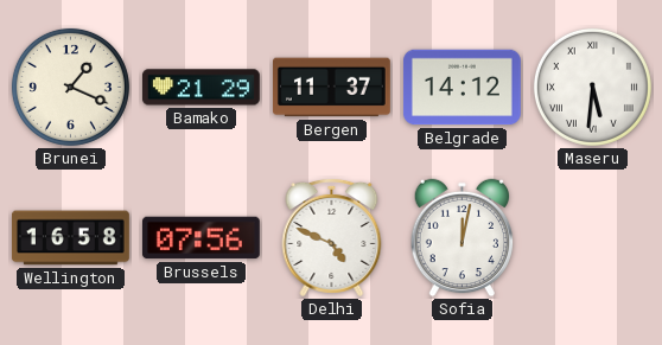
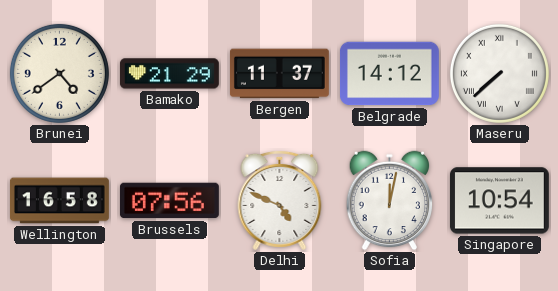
Brunei: 1:19 -> 4:39 (59, 73)
Maseru: 5:31 -> 7:38 (499, 73)
Singapore: none -> 10:54 (499, 201)
